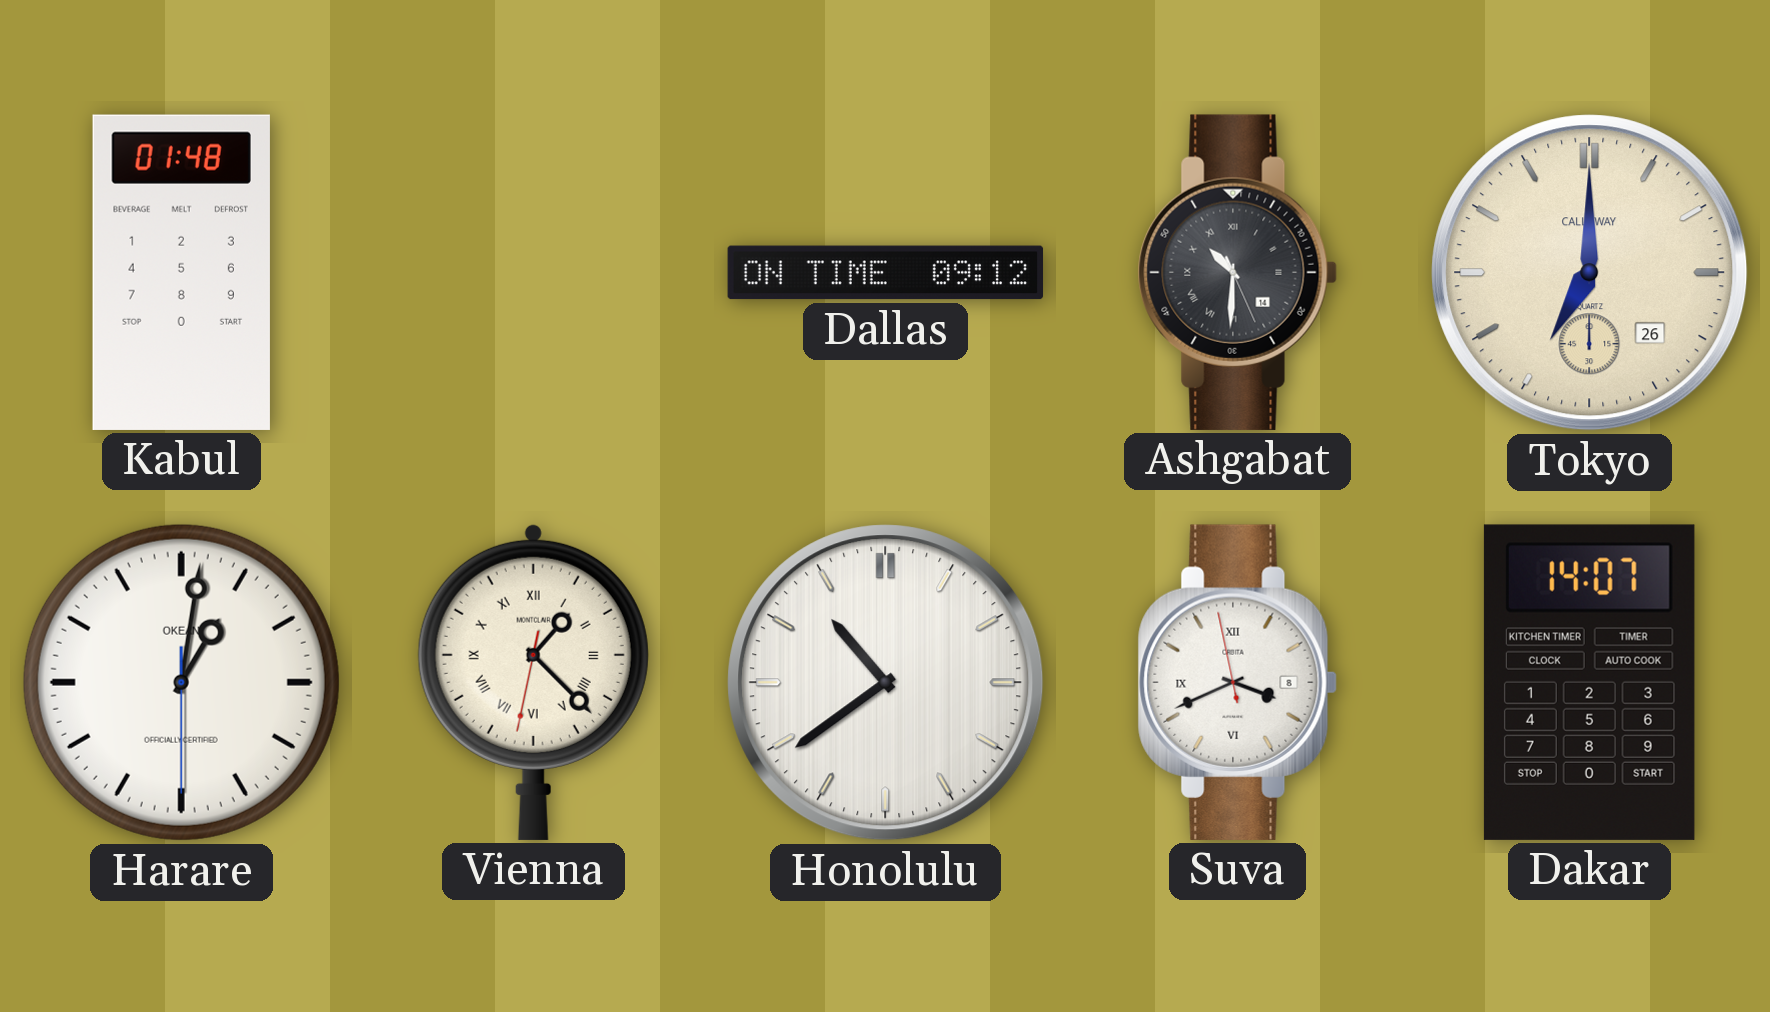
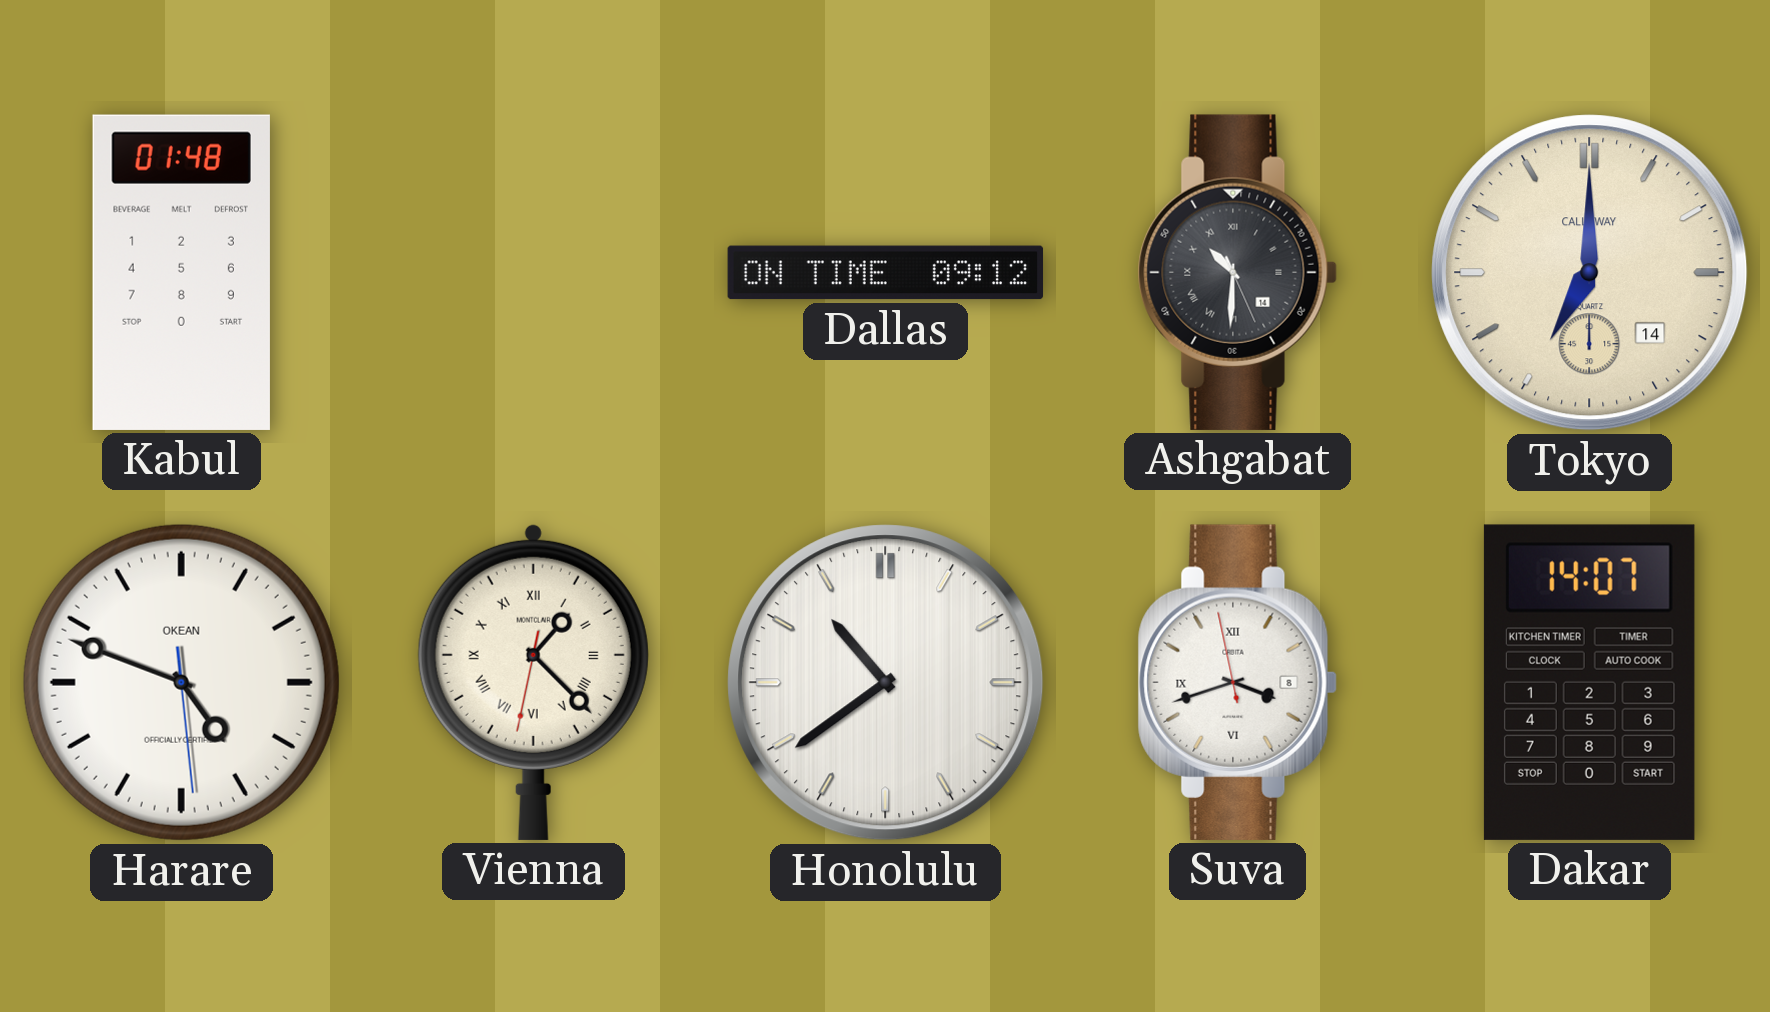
Tokyo date: 26 -> 14 (1590, 273)
Harare: 1:01 -> 4:48 (181, 682)
Suva: 3:40 -> 3:41 (1237, 682)
